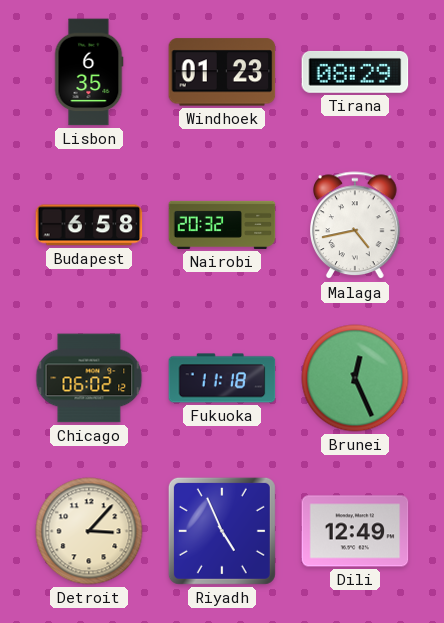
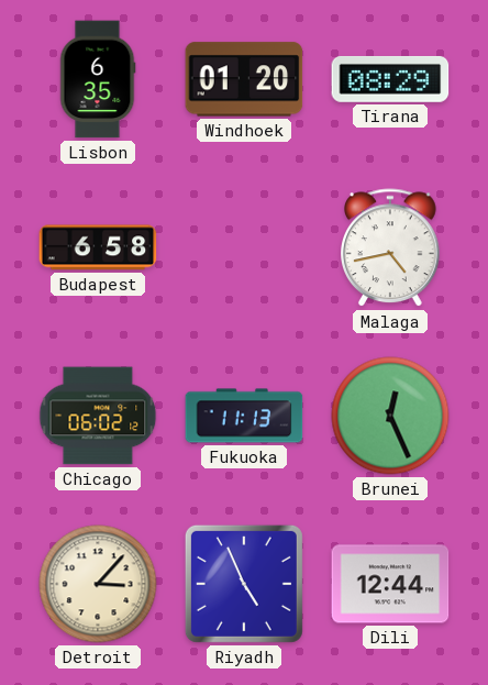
Windhoek: 01:23 -> 01:20 (244, 79)
Nairobi: 20:32 -> none (222, 225)
Fukuoka: 11:18 -> 11:13 (244, 416)
Dili: 12:49 -> 12:44 (390, 584)
